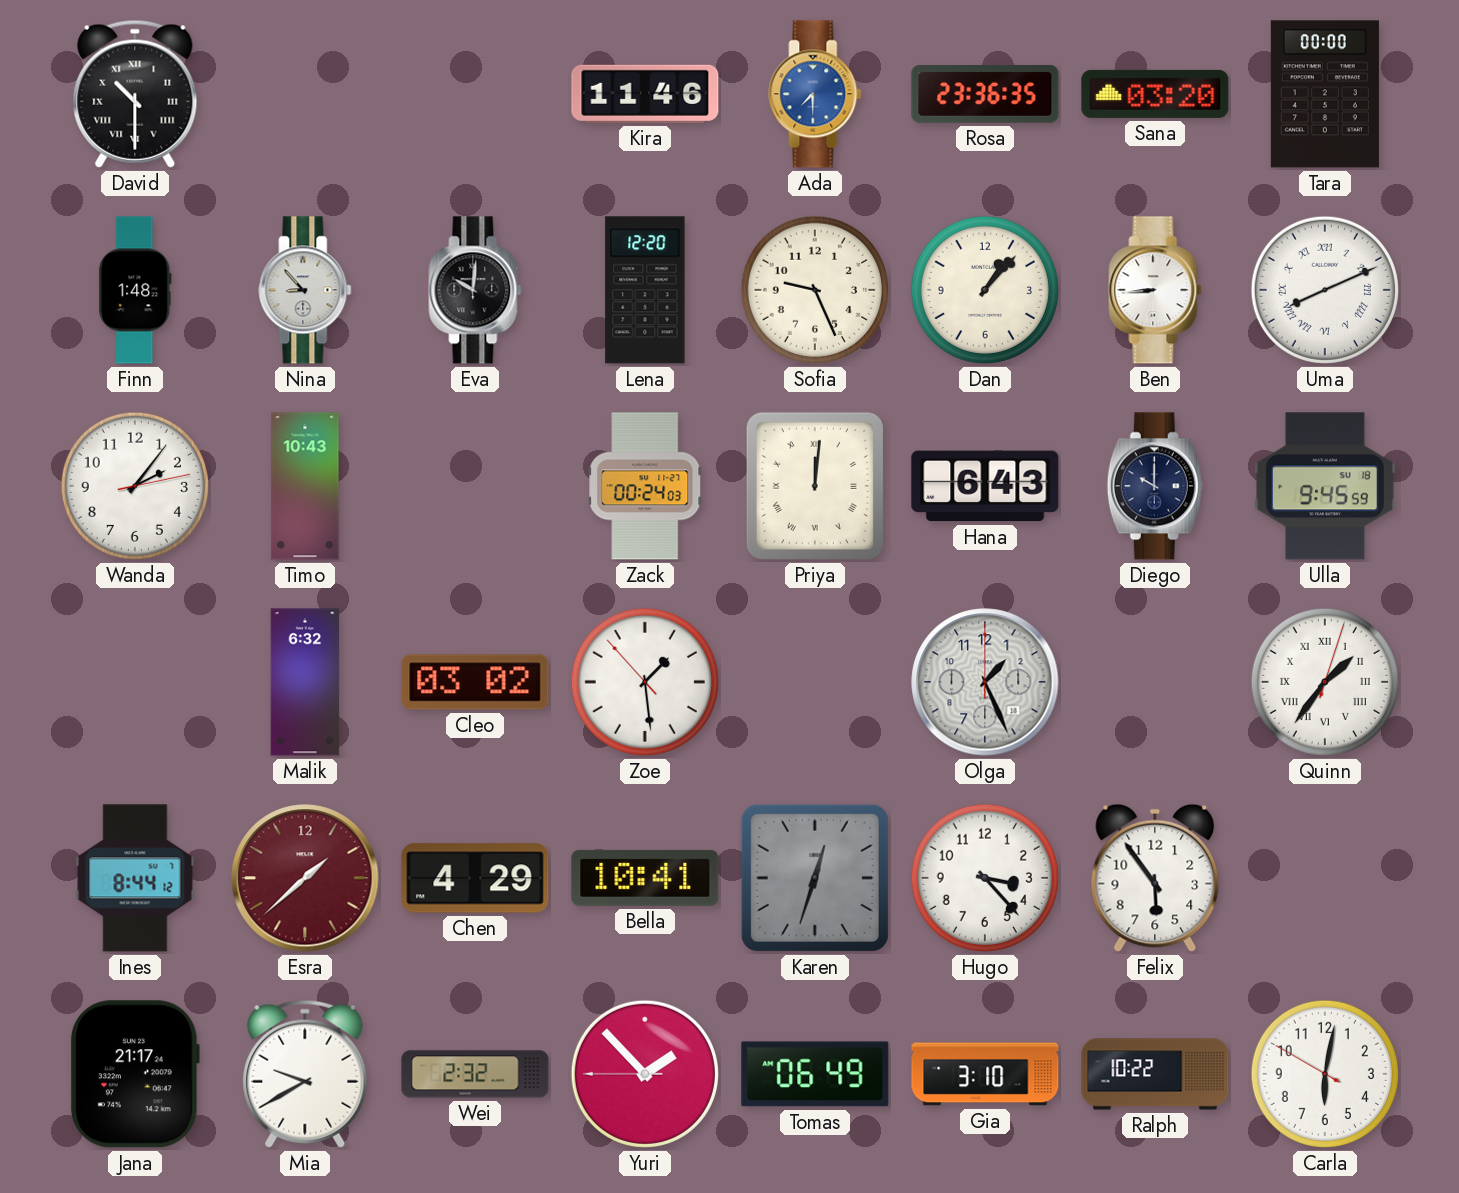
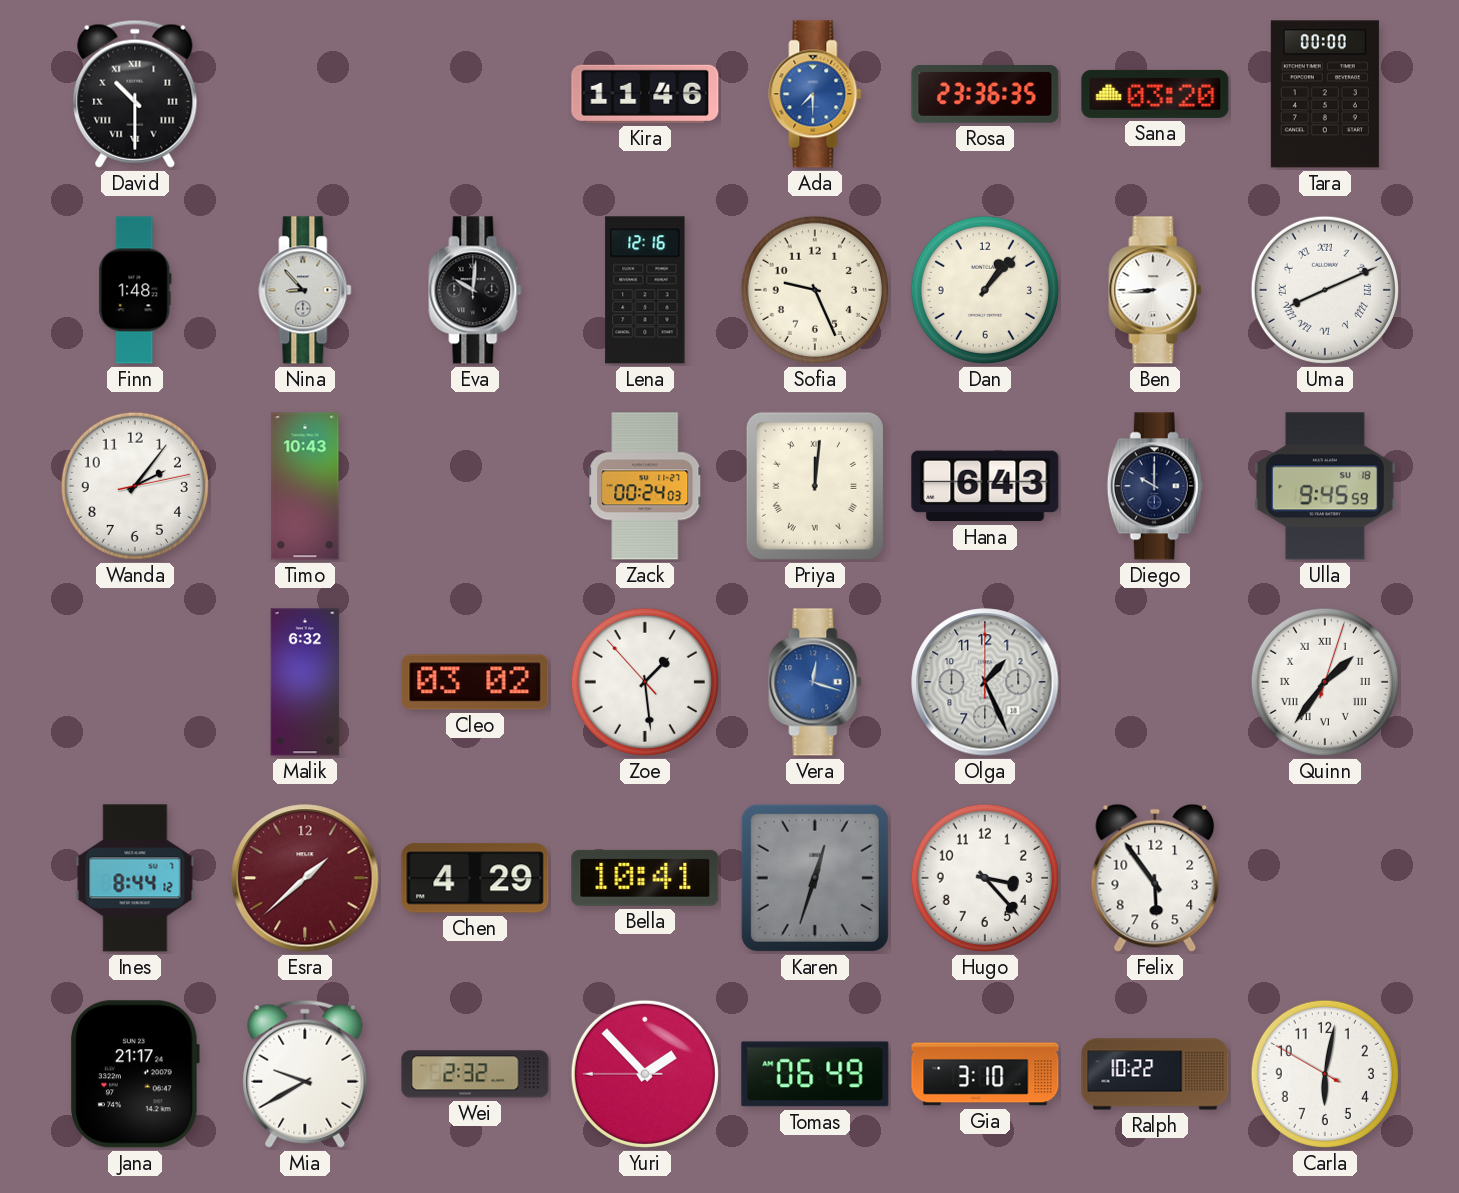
Lena: 12:20 -> 12:16 (645, 290)
Vera: none -> 12:18 (815, 682)
